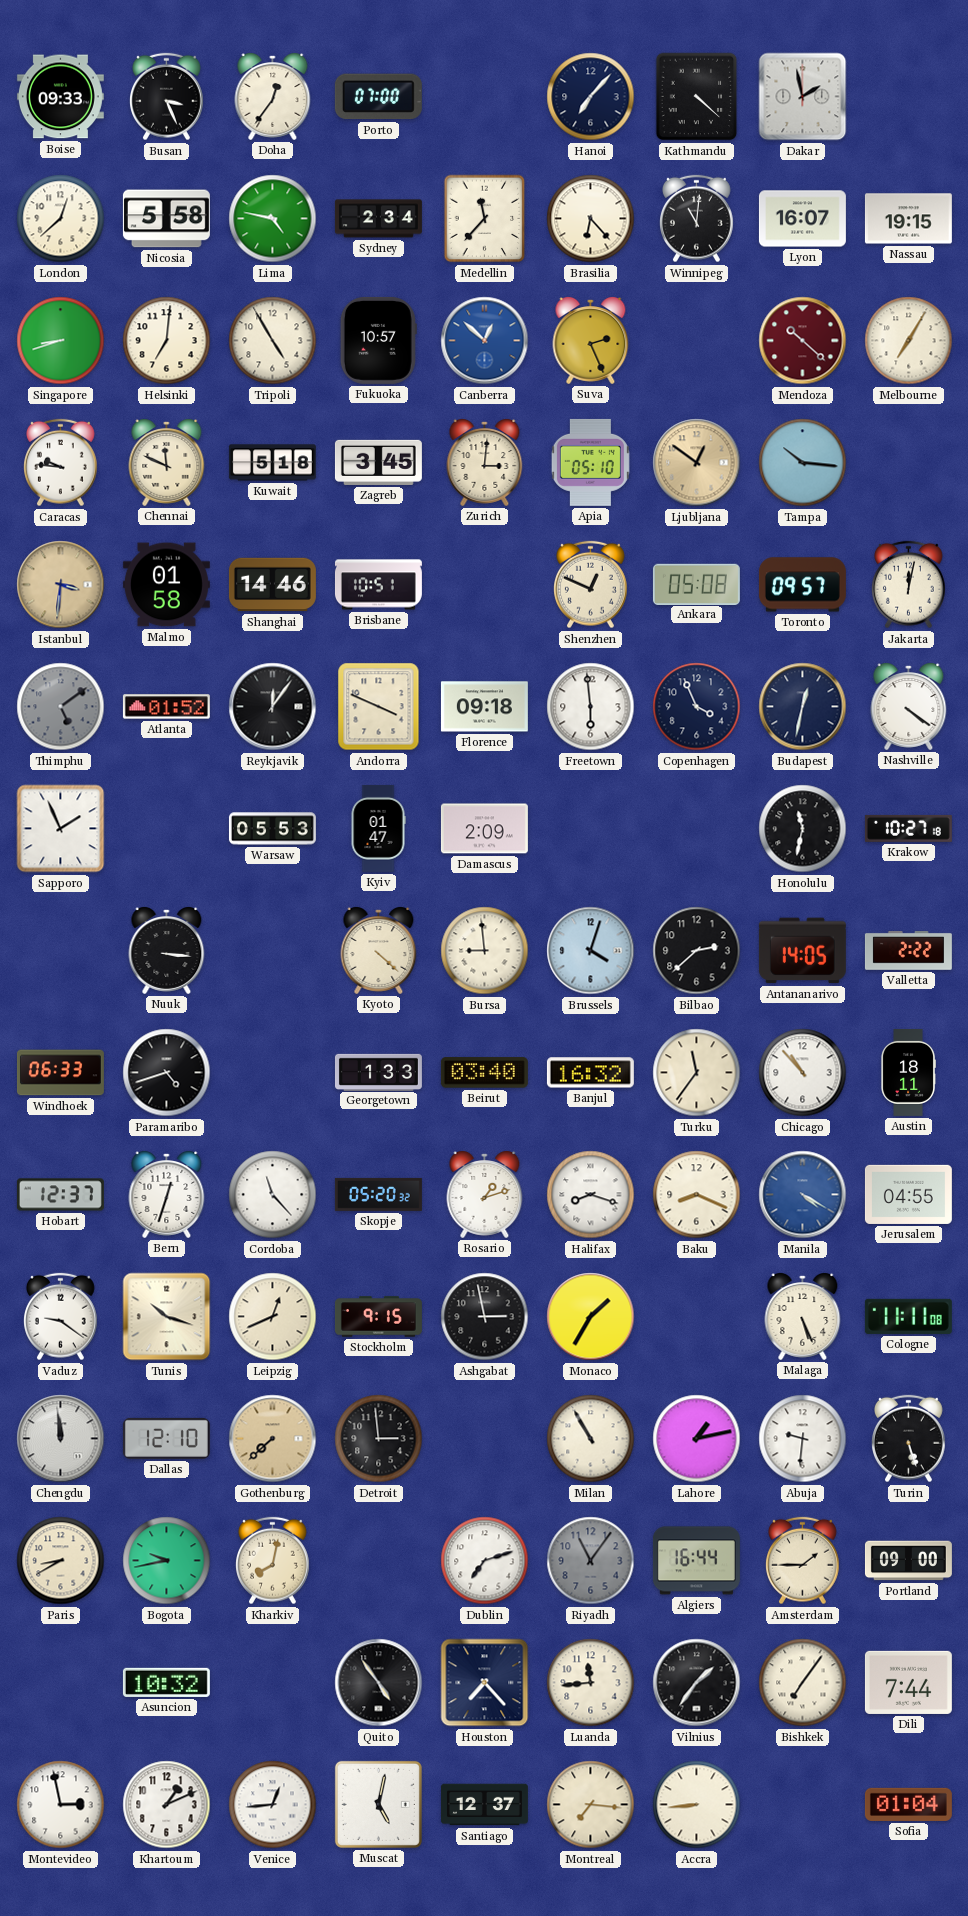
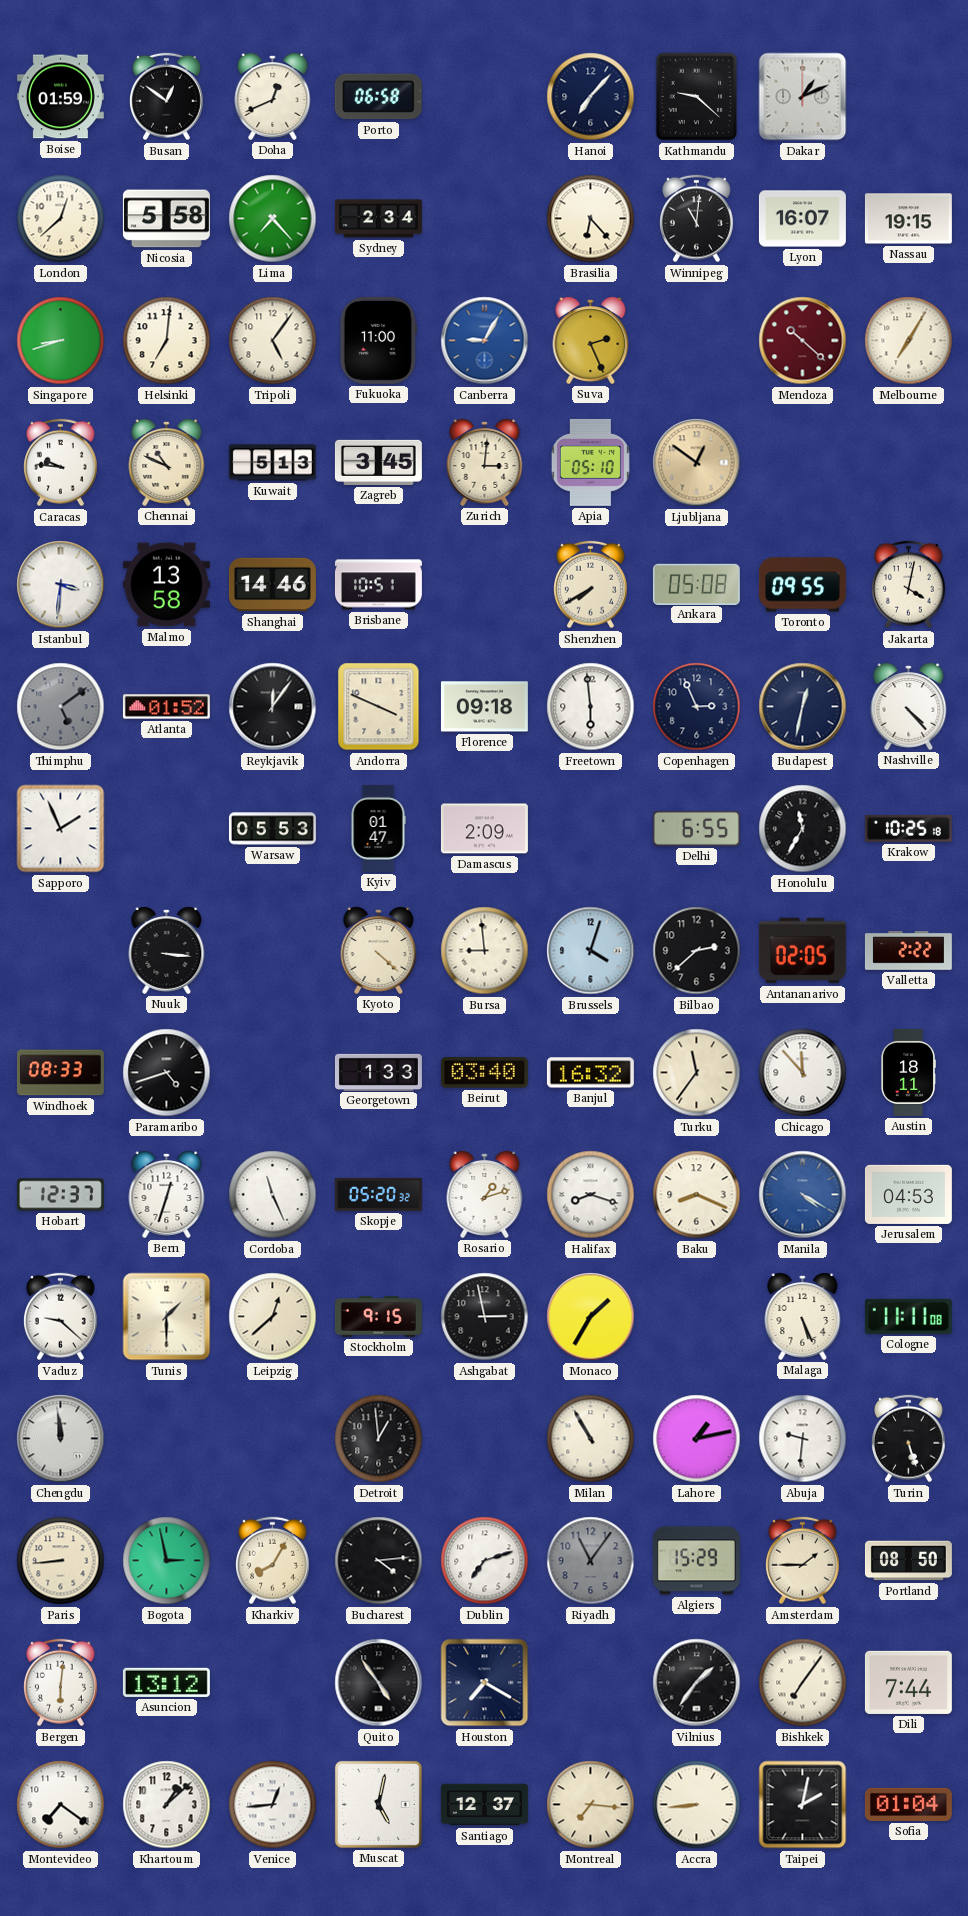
Boise: 09:33 -> 01:59 (60, 97)
Busan: 3:26 -> 12:51 (167, 97)
Doha: 12:36 -> 12:41 (273, 97)
Porto: 07:00 -> 06:58 (378, 97)
Kathmandu: 4:22 -> 9:22 (697, 97)
Dakar: 1:58 -> 1:11 (803, 97)
Lima: 4:47 -> 7:23 (273, 219)
Medellin: 11:37 -> none (485, 219)
Tripoli: 4:55 -> 5:06 (273, 341)
Fukuoka: 10:57 -> 11:00 (378, 340)
Canberra: 12:52 -> 9:05 (485, 341)
Chennai: 11:49 -> 10:49 (167, 463)
Kuwait: 5:18 -> 5:13 (272, 463)
Tampa: 10:16 -> none (803, 463)
Istanbul dial: champagne -> white (61, 585)
Malmo: 01:58 -> 13:58 (166, 585)
Shenzhen: 12:49 -> 7:40 (591, 585)
Toronto: 09:57 -> 09:55 (802, 585)
Jakarta: 12:02 -> 4:02 (909, 585)
Copenhagen: 3:56 -> 2:56 (697, 707)
Nashville: 4:21 -> 4:23 (909, 707)
Delhi: none -> 6:55 (696, 828)
Honolulu: 11:32 -> 11:35 (803, 829)
Krakow: 10:27 -> 10:25 (908, 828)
Antananarivo: 14:05 -> 02:05 (802, 951)
Windhoek: 06:33 -> 08:33 (60, 1073)
Chicago: 10:53 -> 11:53 (803, 1073)
Cordoba: 11:23 -> 11:26 (273, 1195)
Jerusalem: 04:55 -> 04:53 (908, 1194)
Vaduz: 9:21 -> 9:22 (61, 1317)
Tunis: 10:18 -> 1:30 (167, 1317)
Leipzig: 12:41 -> 12:38 (273, 1317)
Dallas: 12:10 -> none (166, 1438)
Gothenburg: 7:38 -> none (273, 1439)
Detroit: 2:59 -> 12:59 (379, 1439)
Paris: 8:40 -> 8:44 (61, 1561)
Bogota: 9:43 -> 2:58 (167, 1561)
Kharkiv: 8:02 -> 8:05 (273, 1561)
Bucharest: none -> 4:14 (379, 1561)
Algiers: 16:44 -> 15:29 (696, 1561)
Portland: 09:00 -> 08:50 (908, 1561)
Bergen: none -> 6:01 (61, 1683)
Asuncion: 10:32 -> 13:12 (166, 1682)
Houston: 7:23 -> 7:20 (485, 1683)
Luanda: 11:44 -> none (591, 1683)
Montevideo: 2:58 -> 7:21 (61, 1805)
Khartoum: 1:11 -> 1:08 (167, 1805)
Taipei: none -> 2:02 (803, 1805)
